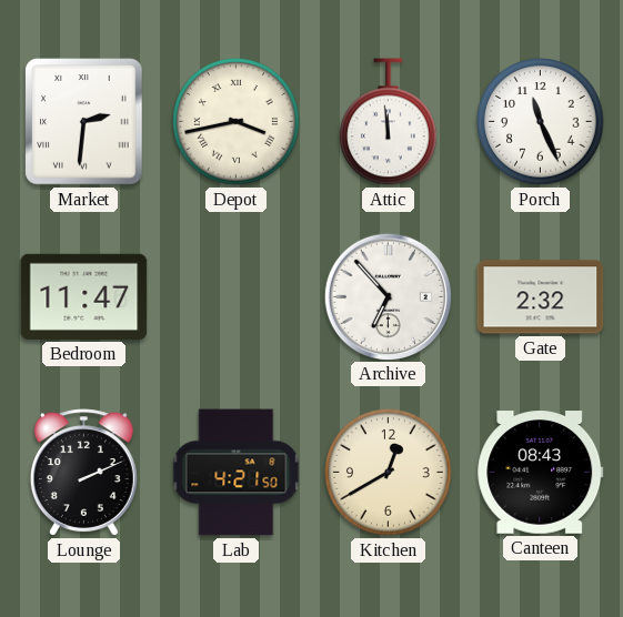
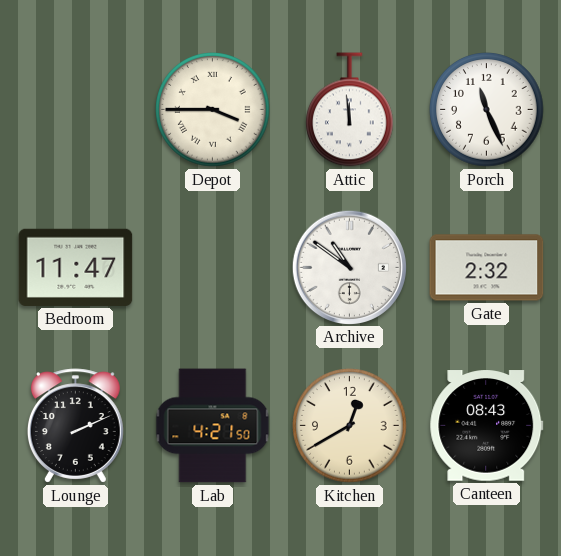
Market: 2:31 -> none (84, 122)
Depot: 3:43 -> 3:45 (213, 110)
Archive: 6:53 -> 10:51 (349, 267)
